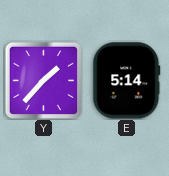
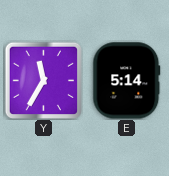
Y: 1:37 -> 11:35 (43, 80)
